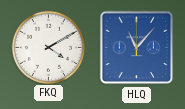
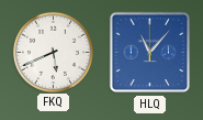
FKQ: 4:10 -> 5:41 (53, 52)
